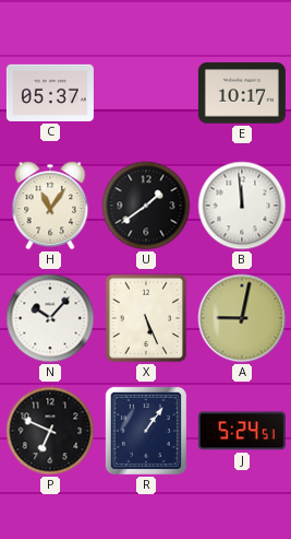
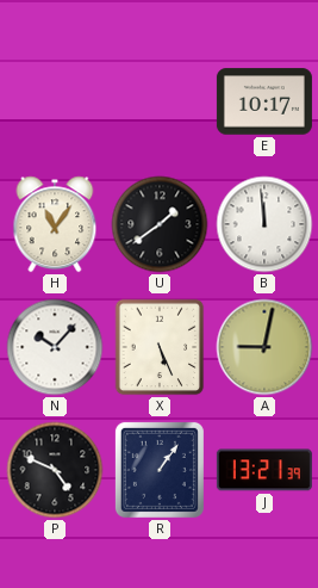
C: 05:37 -> none (50, 93)
P: 6:49 -> 4:49 (55, 470)
J: 5:24 -> 13:21 (264, 470)
